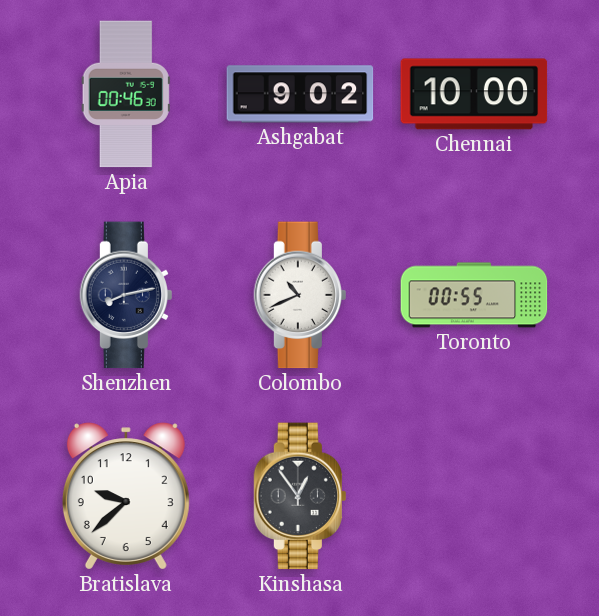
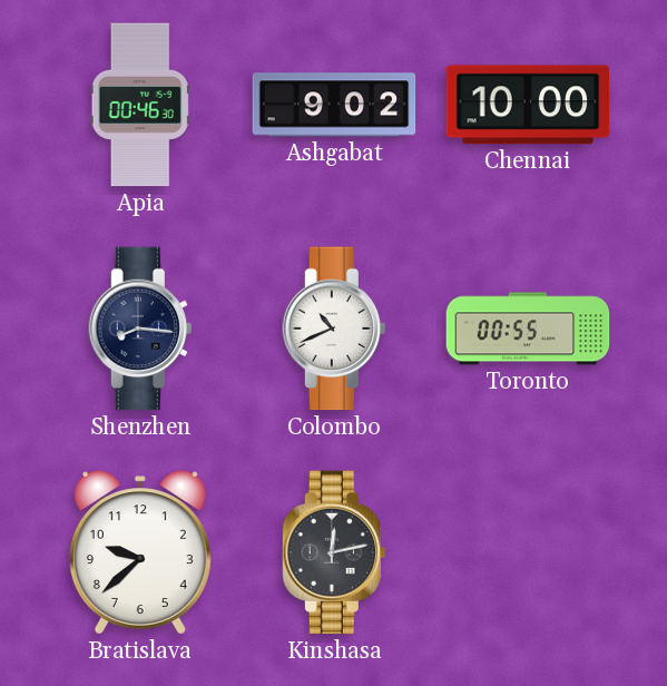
Shenzhen: 8:13 -> 8:16 (139, 329)
Kinshasa: 12:54 -> 12:13 (333, 552)
